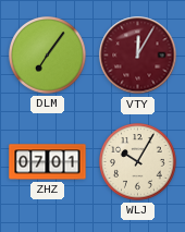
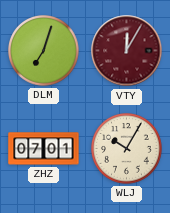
DLM: 7:06 -> 7:03 (44, 51)
